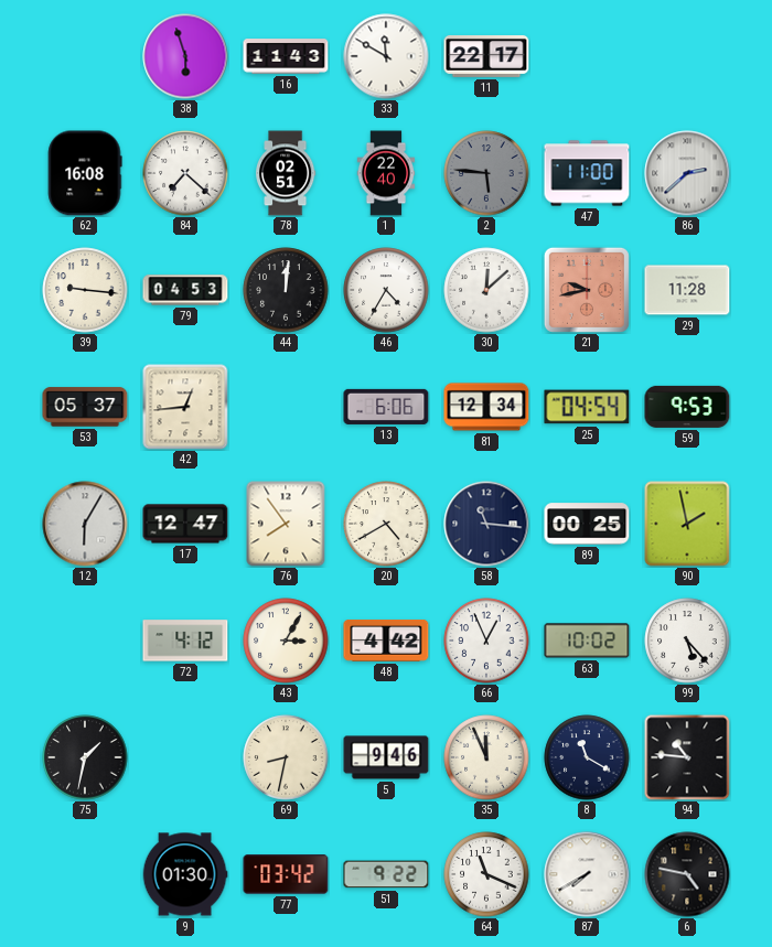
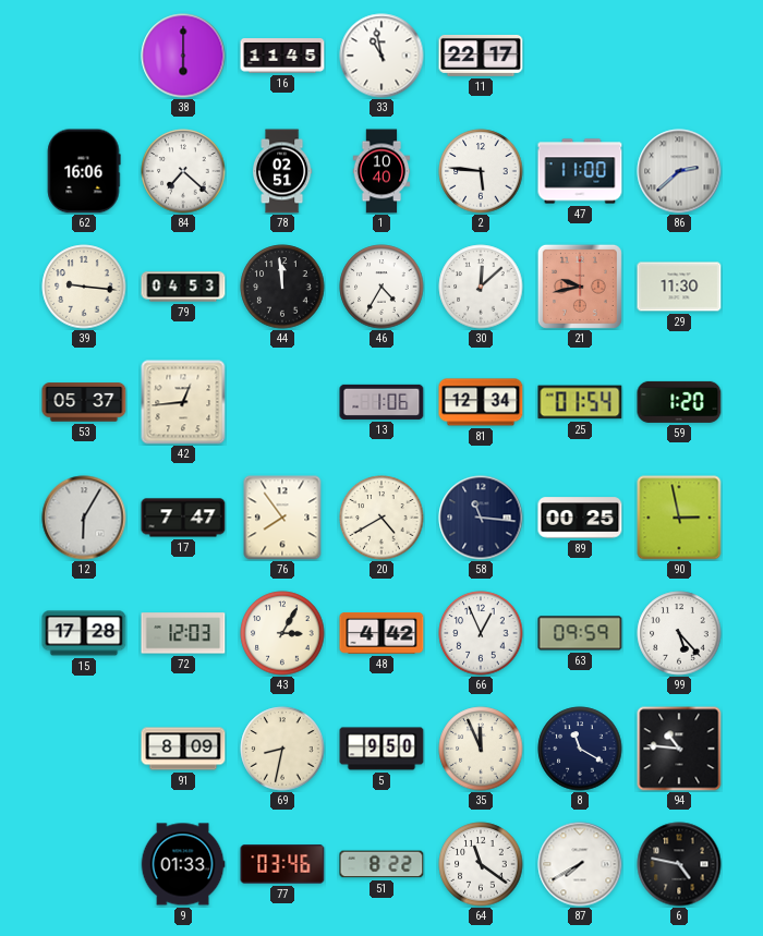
38: 5:57 -> 6:00 (183, 56)
16: 11:43 -> 11:45 (282, 56)
33: 11:50 -> 10:58 (381, 56)
62: 16:08 -> 16:06 (84, 171)
1: 22:40 -> 10:40 (381, 171)
2 dial: grey -> white (481, 171)
44: 12:01 -> 11:59 (282, 287)
29: 11:28 -> 11:30 (679, 287)
13: 6:06 -> 1:06 (381, 402)
25: 04:54 -> 01:54 (580, 402)
59: 9:53 -> 1:20 (679, 402)
17: 12:47 -> 7:47 (183, 518)
90: 1:58 -> 2:58 (679, 518)
15: none -> 17:28 (84, 633)
72: 4:12 -> 12:03 (183, 633)
63: 10:02 -> 09:59 (580, 633)
75: 1:32 -> none (85, 757)
91: none -> 8:09 (183, 749)
5: 9:46 -> 9:50 (381, 749)
9: 01:30 -> 01:33 (183, 864)
77: 03:42 -> 03:46 (282, 864)
51: 9:22 -> 8:22 (381, 864)
64: 11:19 -> 11:21 (481, 864)
